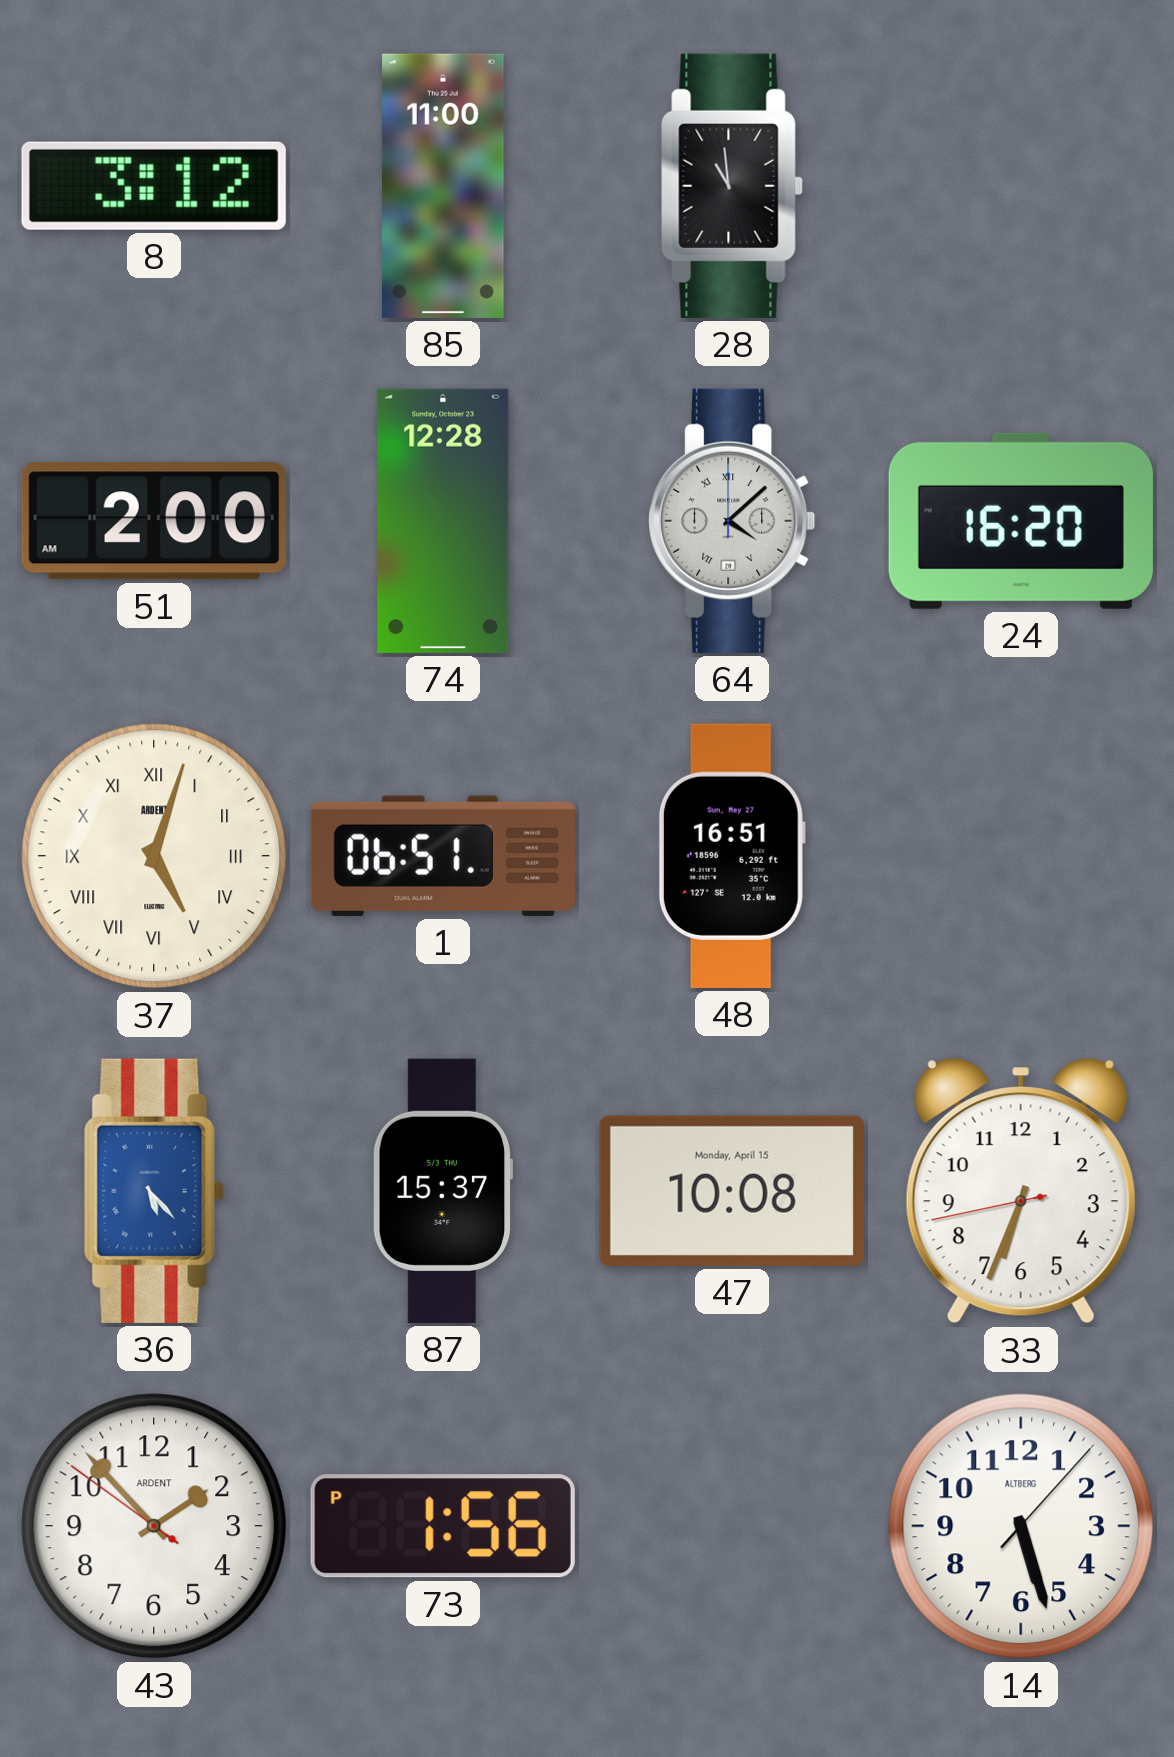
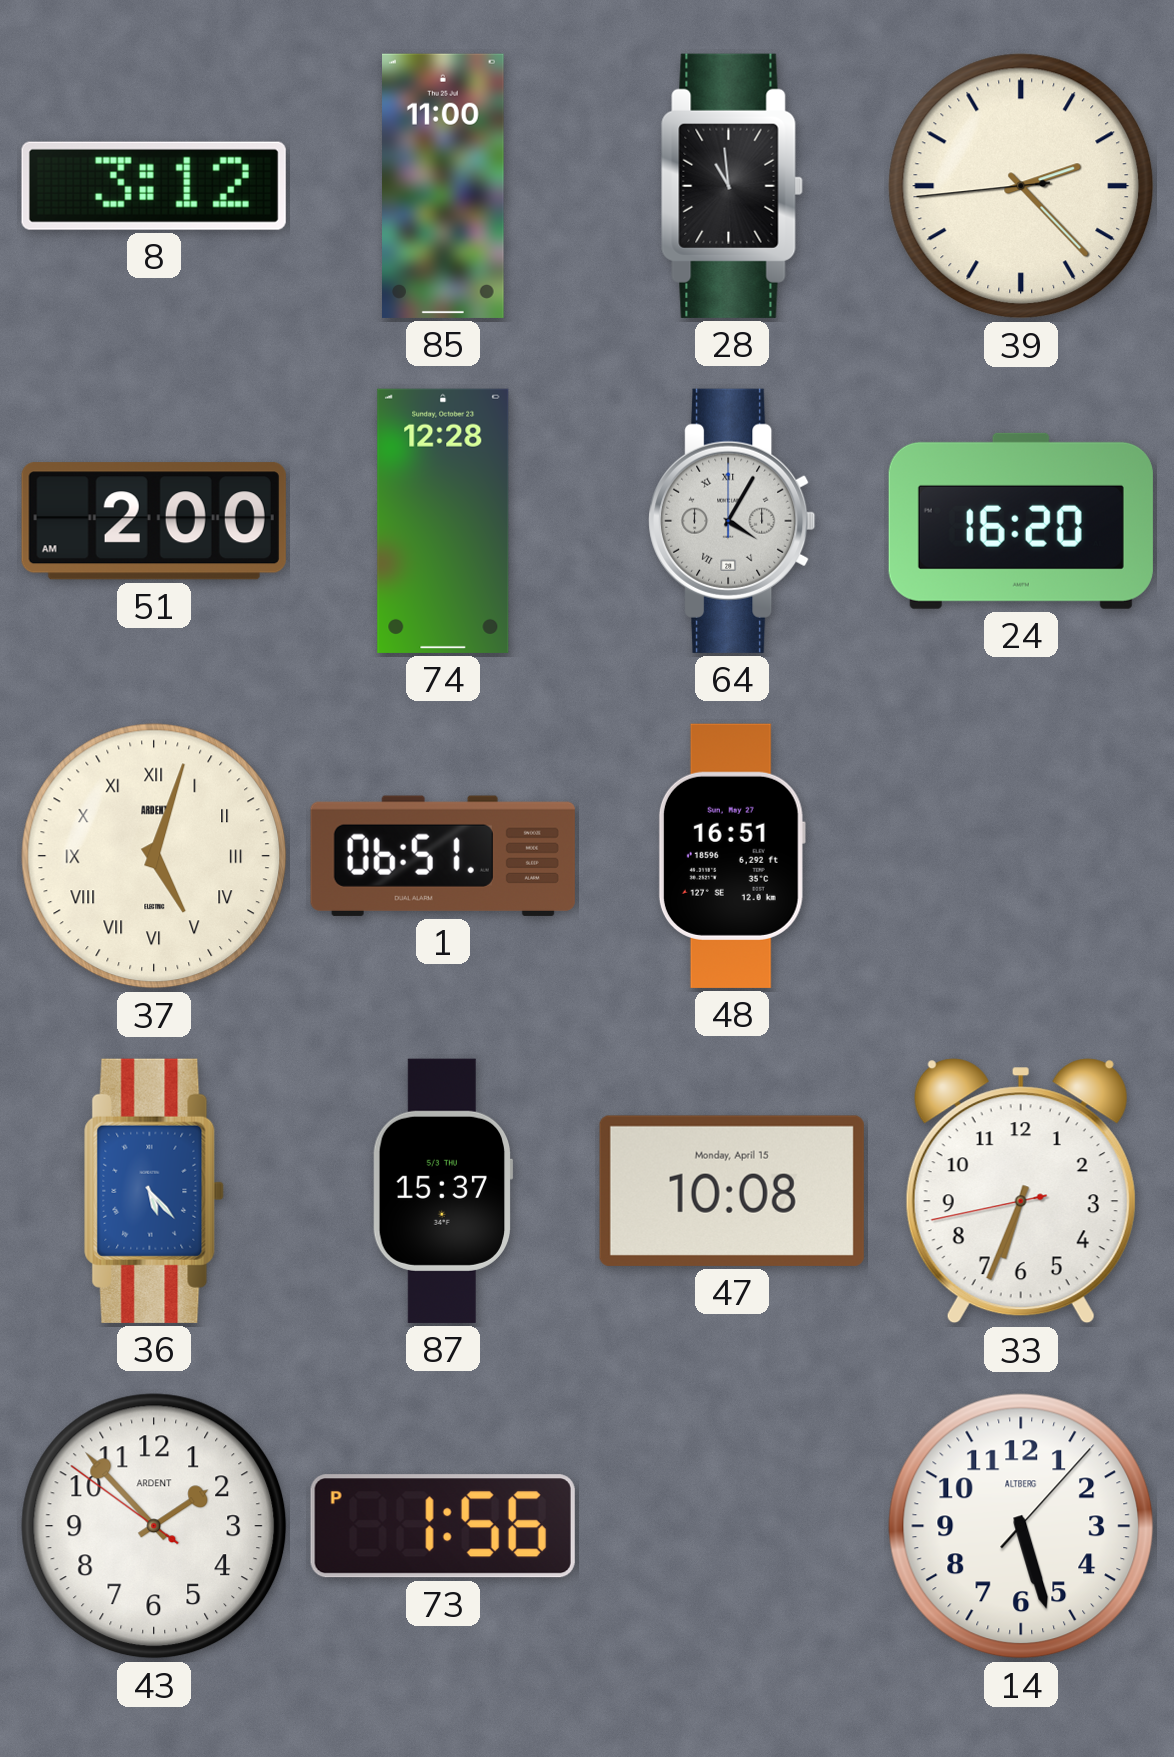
39: none -> 2:22 (1021, 186)
64: 4:08 -> 4:05 (732, 521)
